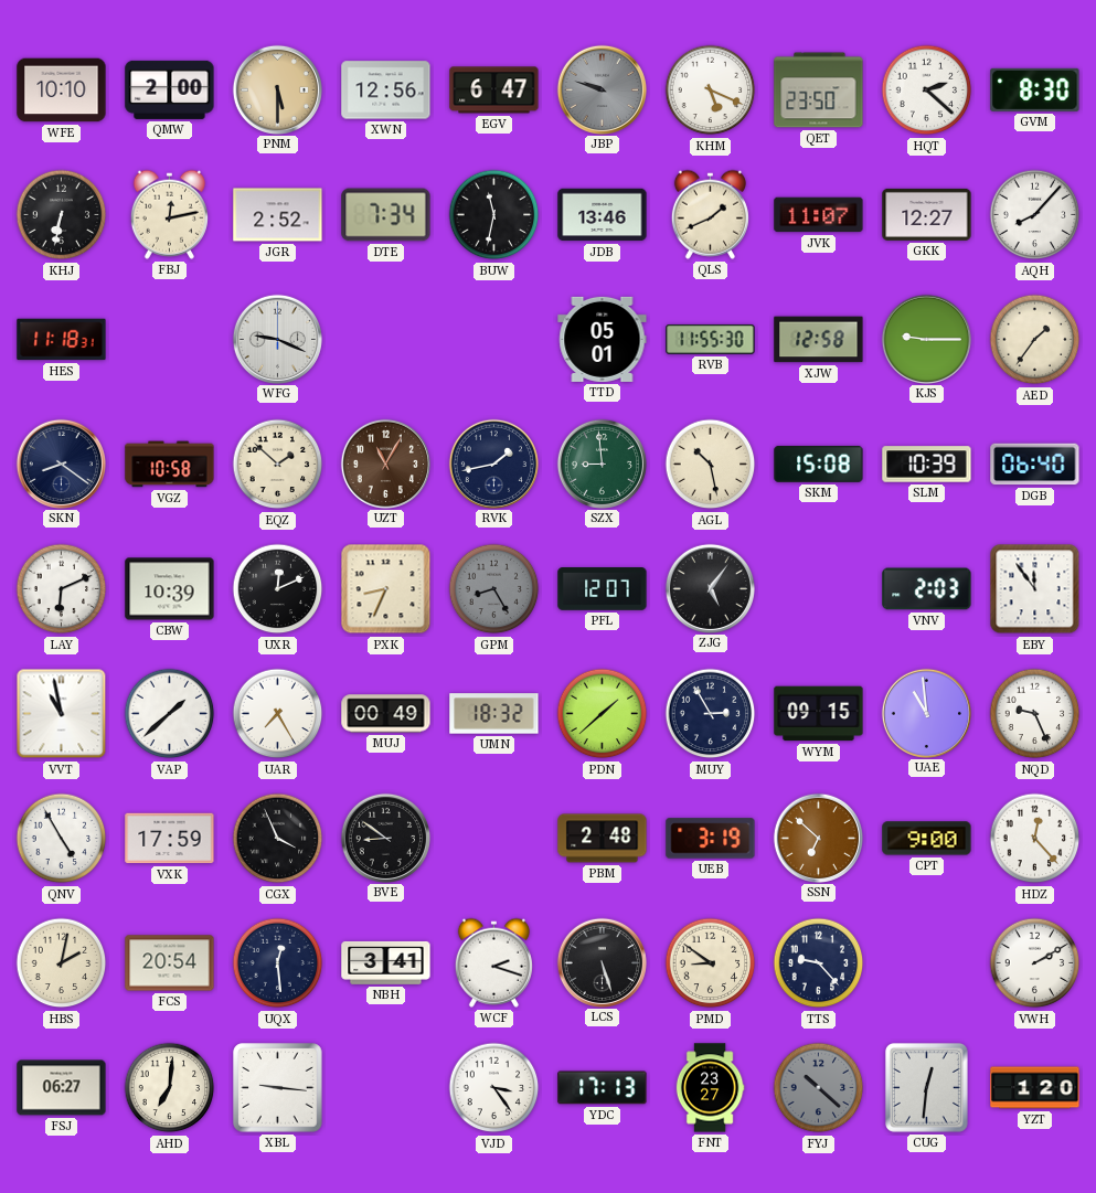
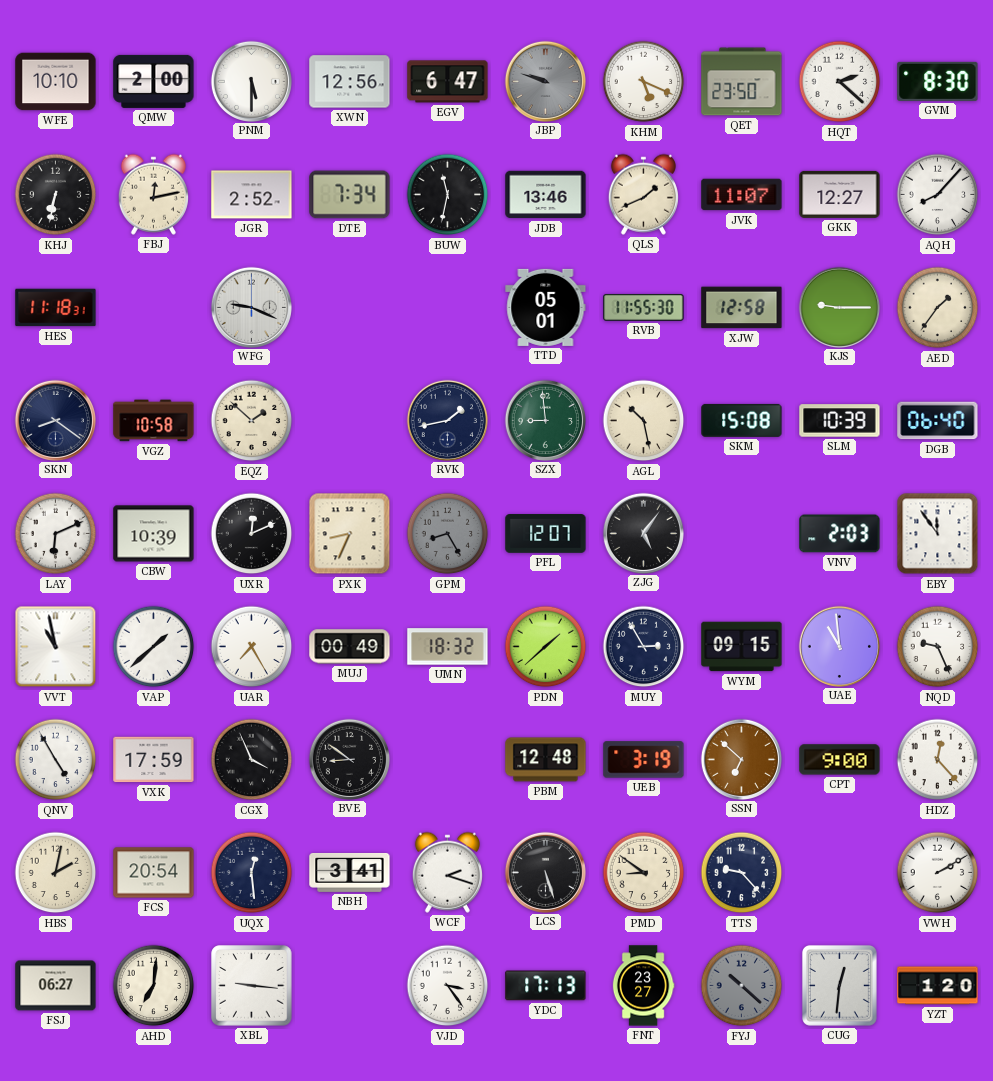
PNM dial: champagne -> white (251, 81)
UZT: 11:05 -> none (385, 464)
PBM: 2:48 -> 12:48 (546, 760)
